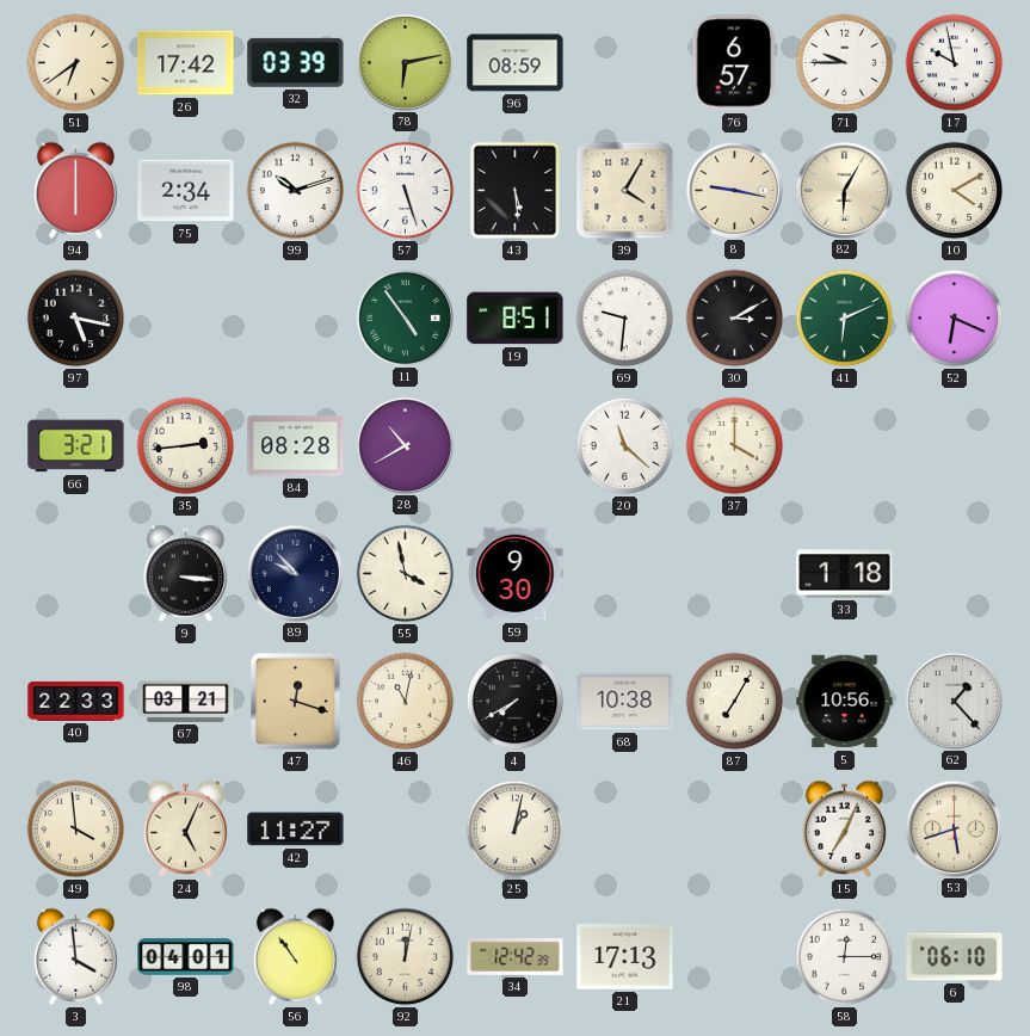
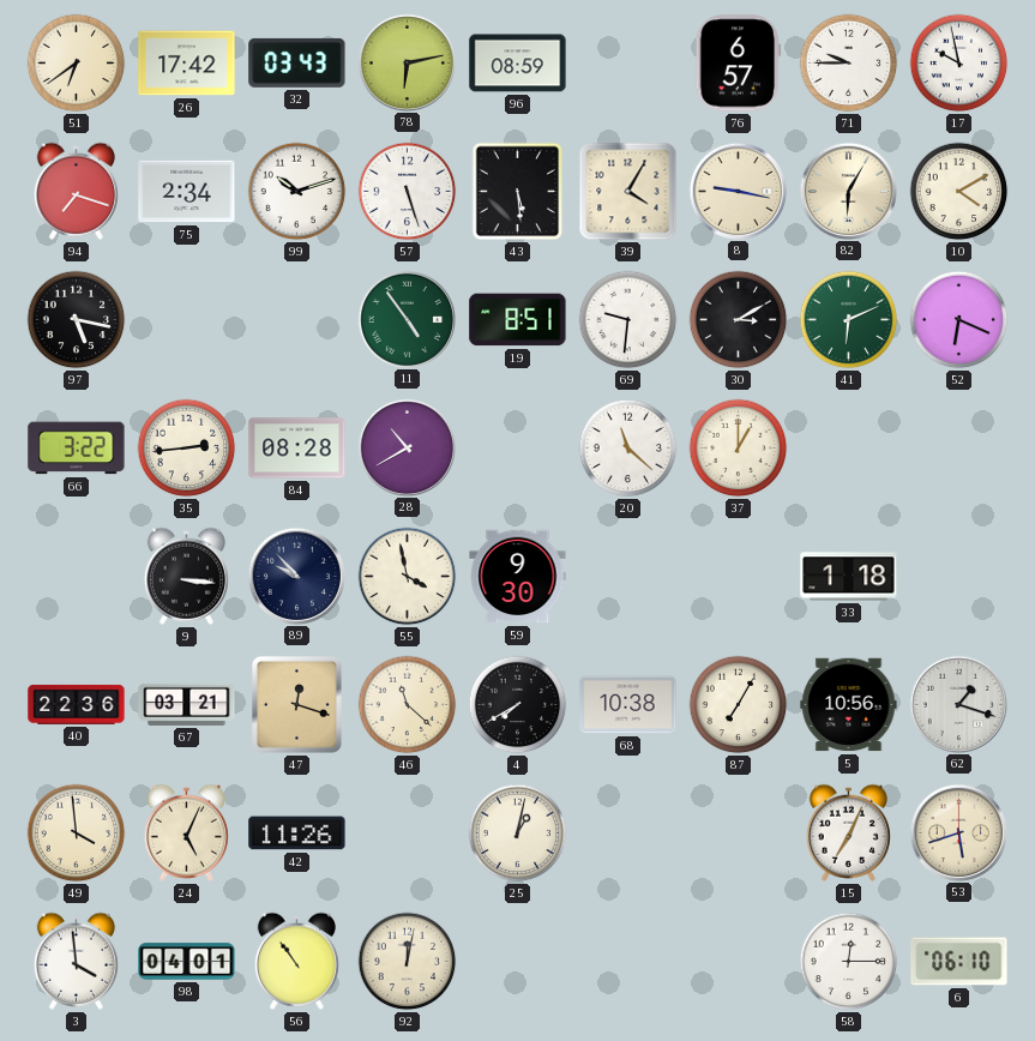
32: 03:39 -> 03:43 (297, 62)
94: 6:00 -> 7:18 (76, 191)
66: 3:21 -> 3:22 (77, 449)
37: 4:00 -> 1:00 (739, 449)
40: 22:33 -> 22:36 (77, 704)
46: 11:02 -> 11:22 (408, 705)
62: 1:23 -> 1:18 (958, 704)
42: 11:27 -> 11:26 (297, 834)
34: 12:42 -> none (516, 956)
21: 17:13 -> none (625, 957)
